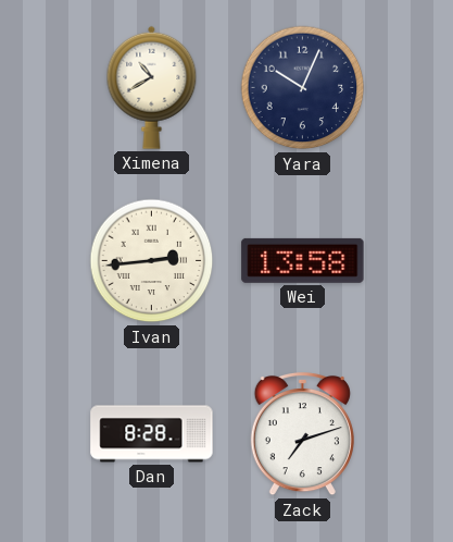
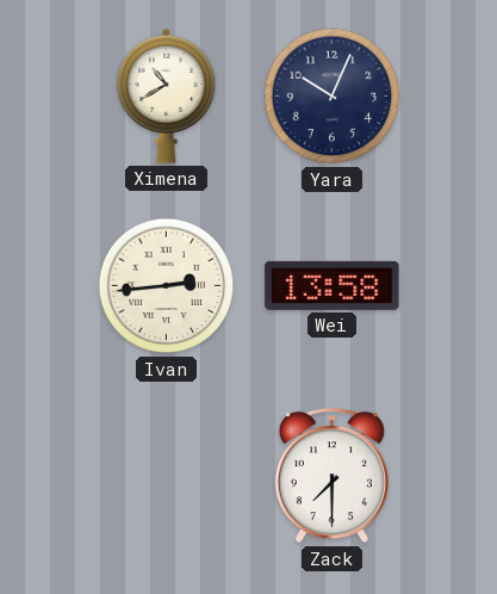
Dan: 8:28 -> none (152, 434)
Zack: 7:12 -> 7:30 (331, 476)
